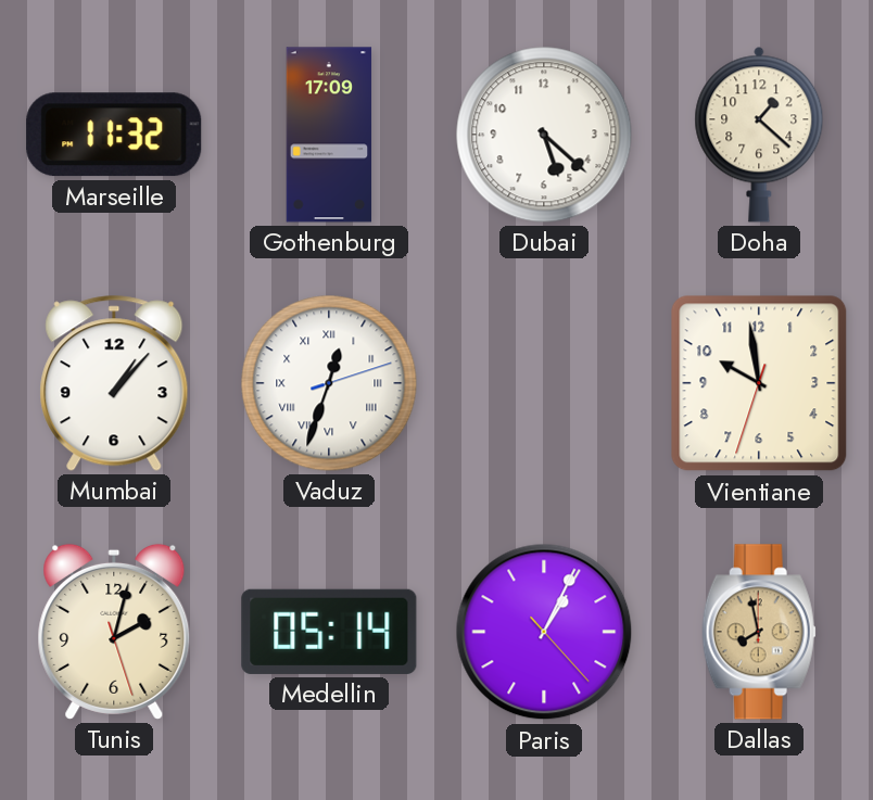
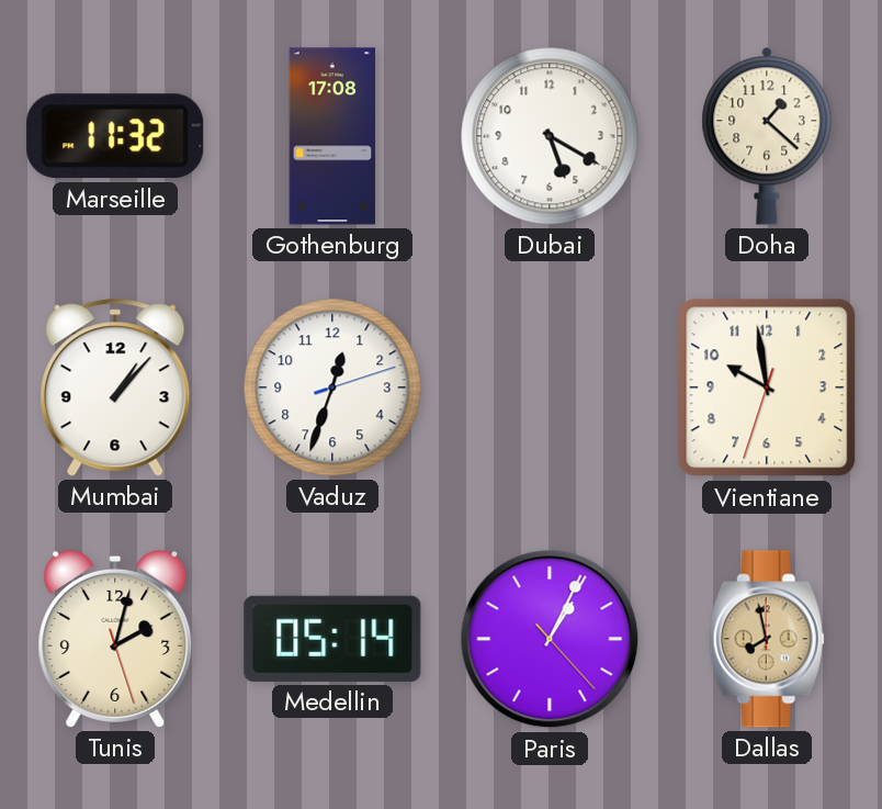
Gothenburg: 17:09 -> 17:08 (332, 136)
Dubai: 5:22 -> 5:20 (550, 136)
Vaduz numerals: Roman -> Arabic (332, 387)
